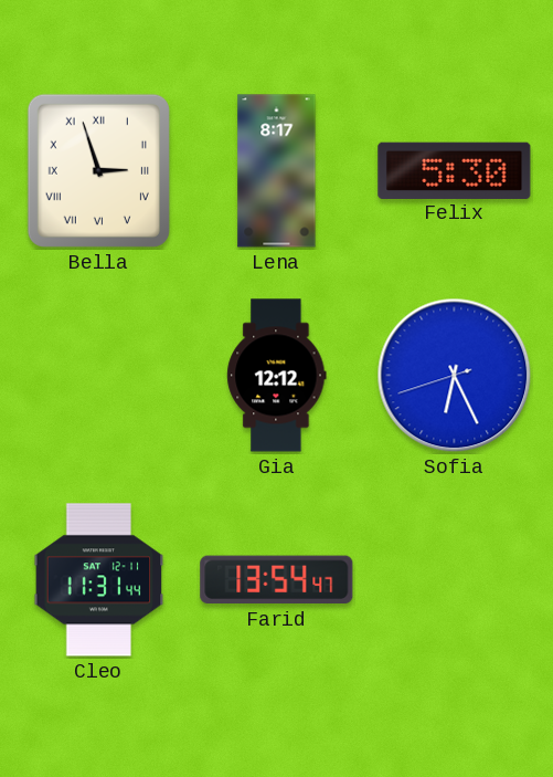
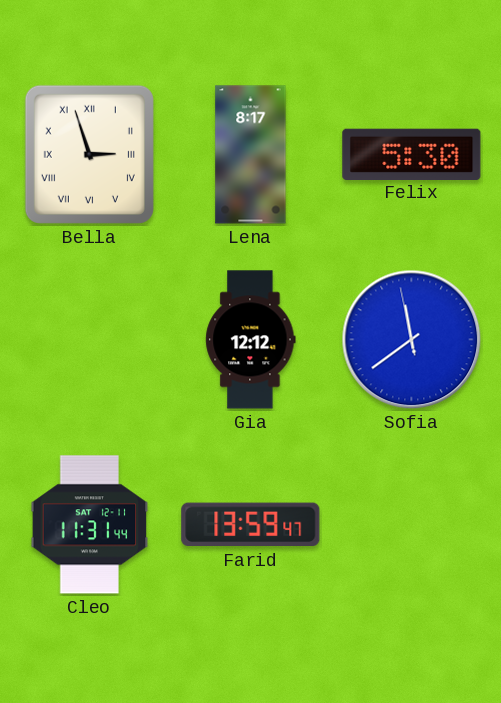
Sofia: 6:25 -> 11:38 (412, 340)
Farid: 13:54 -> 13:59 (251, 525)
